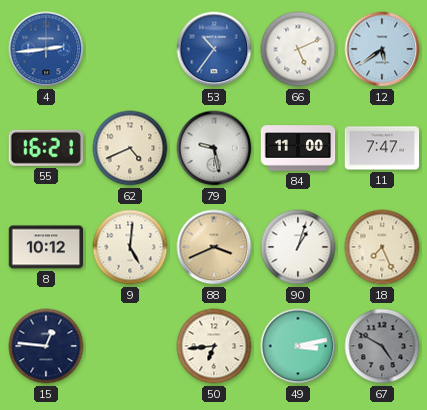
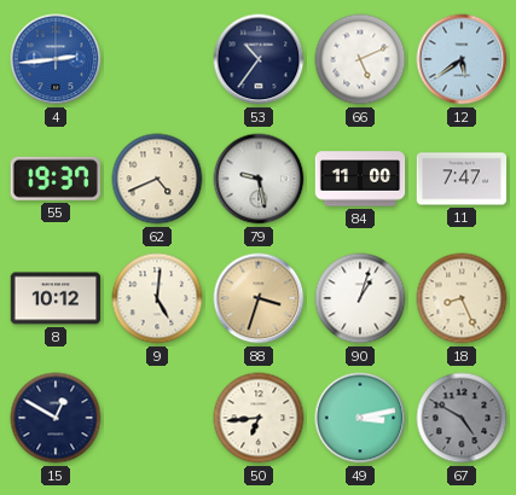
53 dial: blue -> navy (259, 59)
55: 16:21 -> 19:37 (56, 179)
88: 3:41 -> 3:33 (259, 298)
18: 7:26 -> 8:26 (462, 298)
15: 12:46 -> 12:50 (56, 418)
